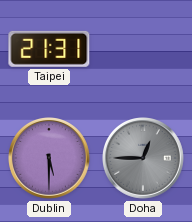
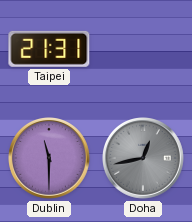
Dublin: 5:30 -> 11:30 (50, 159)
Doha: 12:45 -> 12:43 (144, 159)
